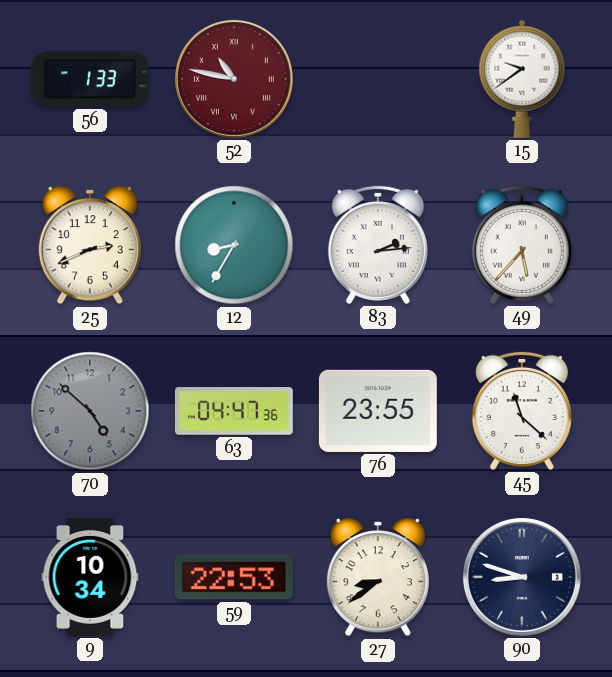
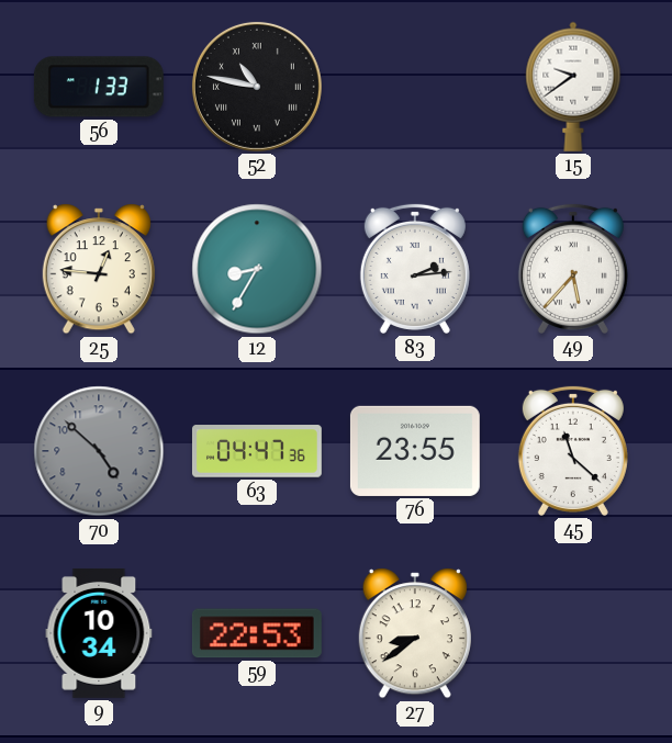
52 dial: burgundy -> black (257, 87)
25: 2:41 -> 12:46 (99, 269)
90: 8:48 -> none (522, 577)
